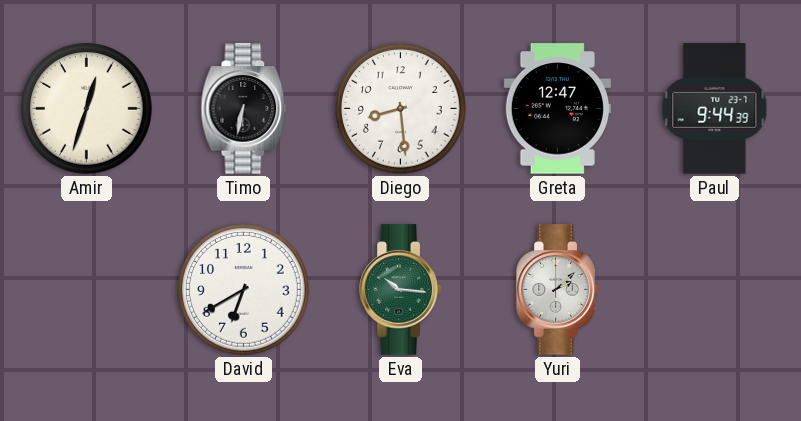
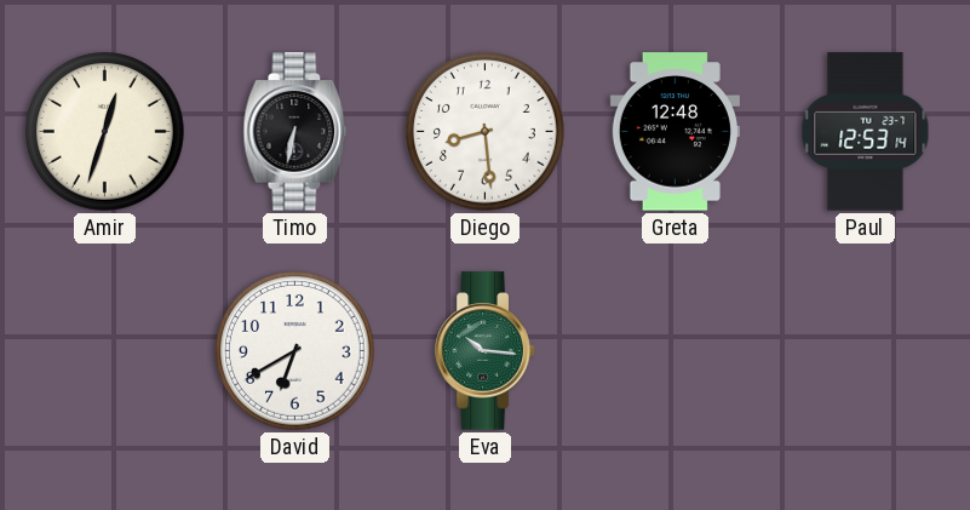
Greta: 12:47 -> 12:48 (675, 132)
Paul: 9:44 -> 12:53 (866, 132)
Yuri: 2:08 -> none (558, 290)
